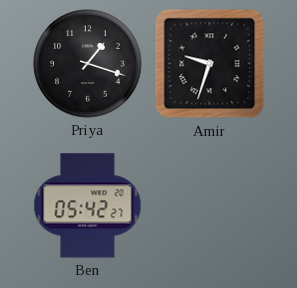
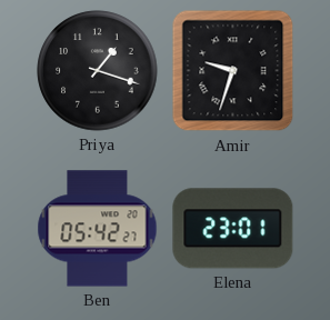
Elena: none -> 23:01 (233, 229)
